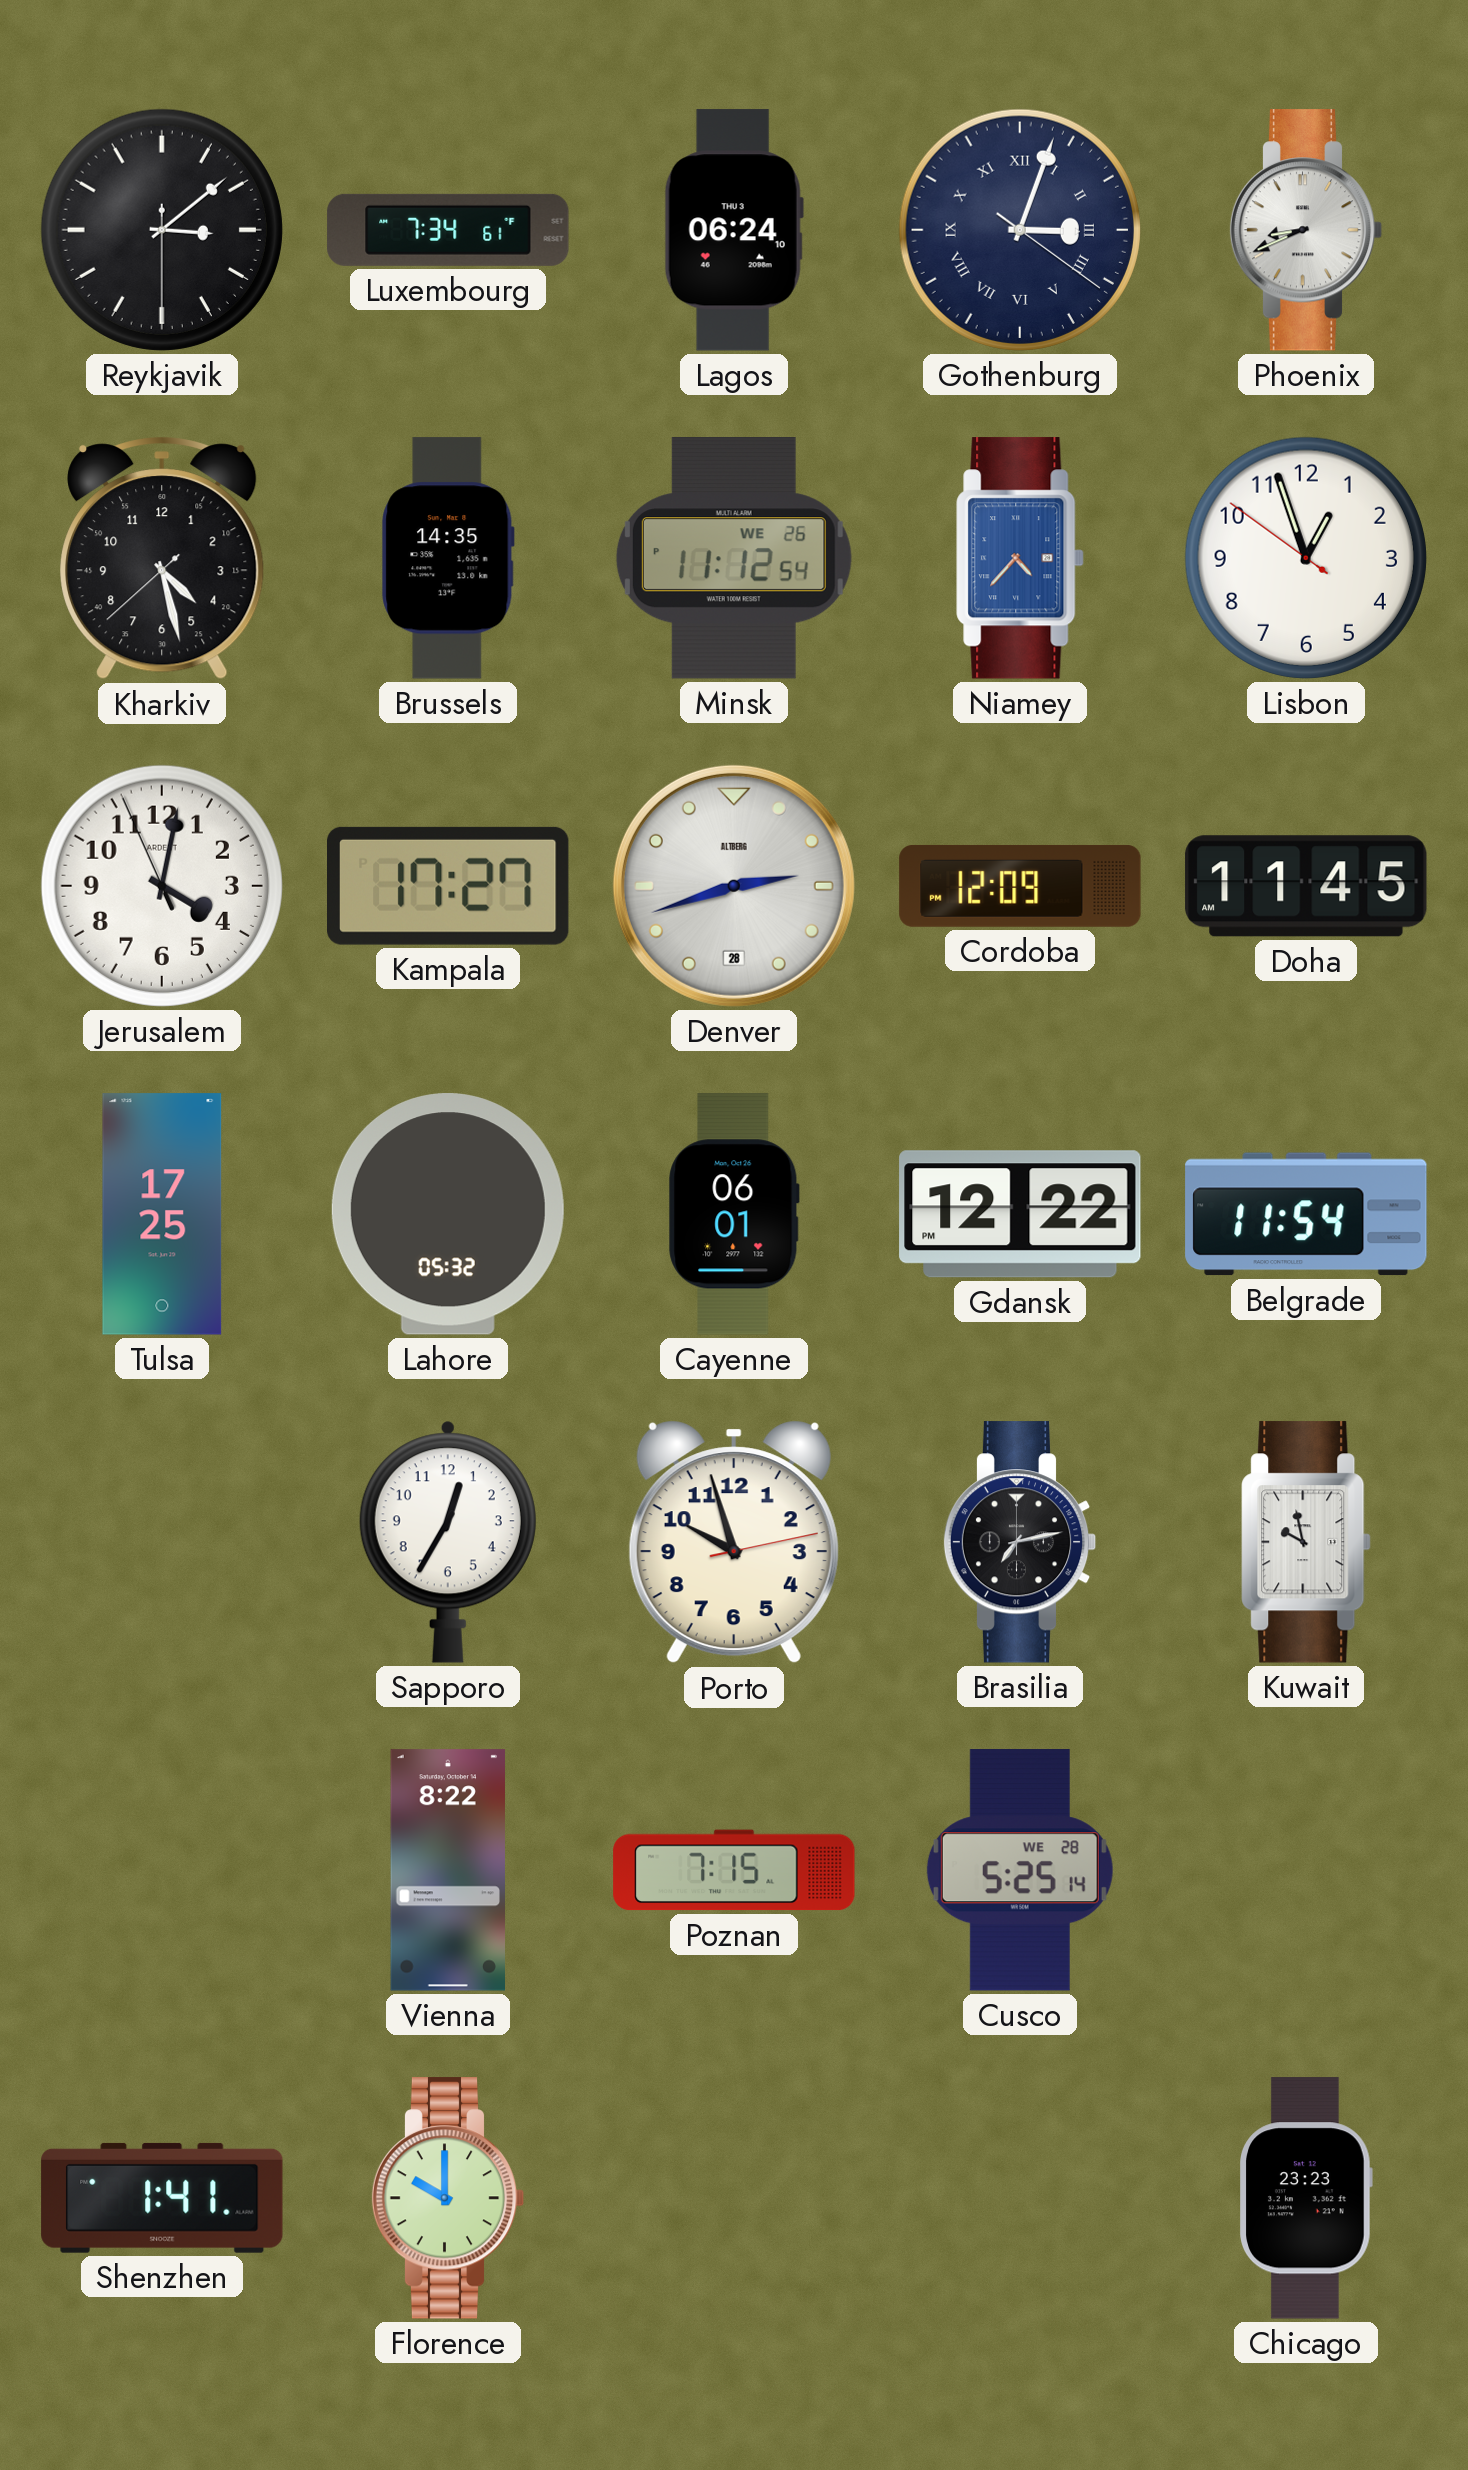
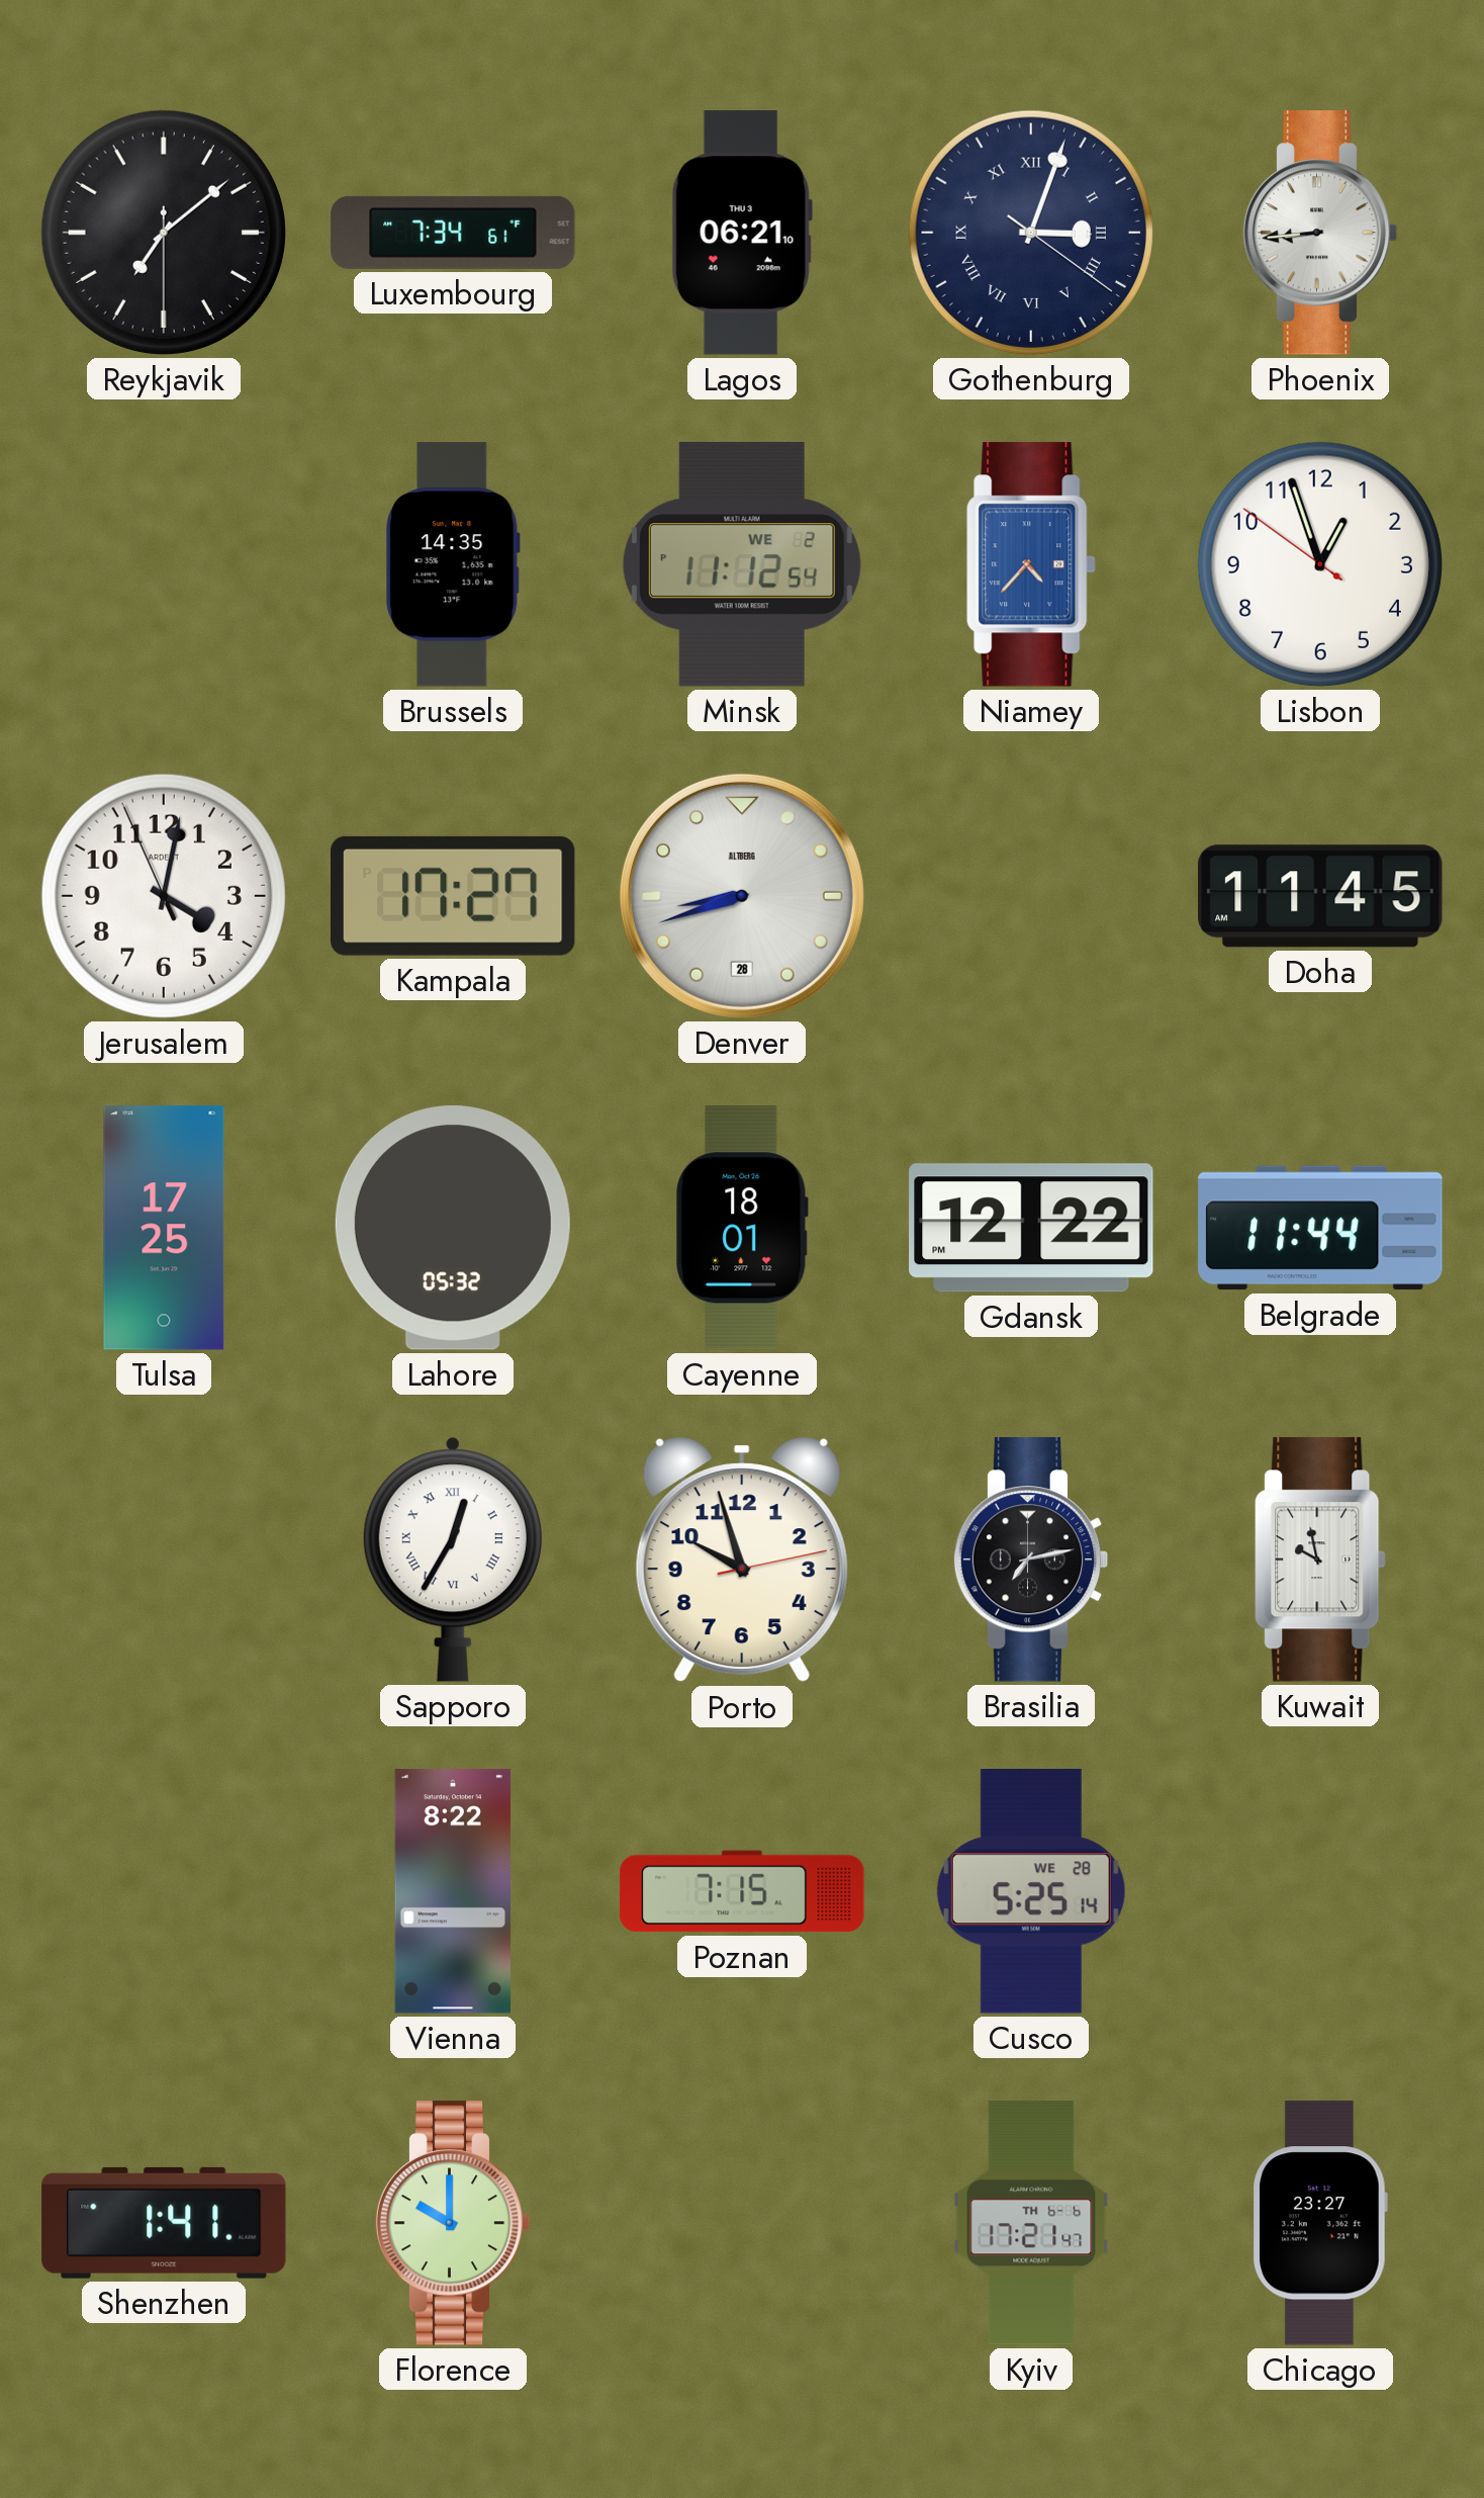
Reykjavik: 3:08 -> 7:08 (164, 233)
Lagos: 06:24 -> 06:21 (742, 233)
Phoenix: 8:41 -> 8:44 (1320, 233)
Kharkiv: 4:27 -> none (162, 558)
Minsk date: WE 26 -> WE 2 (742, 565)
Denver: 2:42 -> 8:42 (742, 896)
Cordoba: 12:09 -> none (1020, 886)
Cayenne: 06:01 -> 18:01 (742, 1228)
Belgrade: 11:54 -> 11:44 (1320, 1228)
Sapporo numerals: Arabic -> Roman (453, 1559)
Kyiv: none -> 17:21 (1031, 2223)
Chicago: 23:23 -> 23:27 (1320, 2223)
